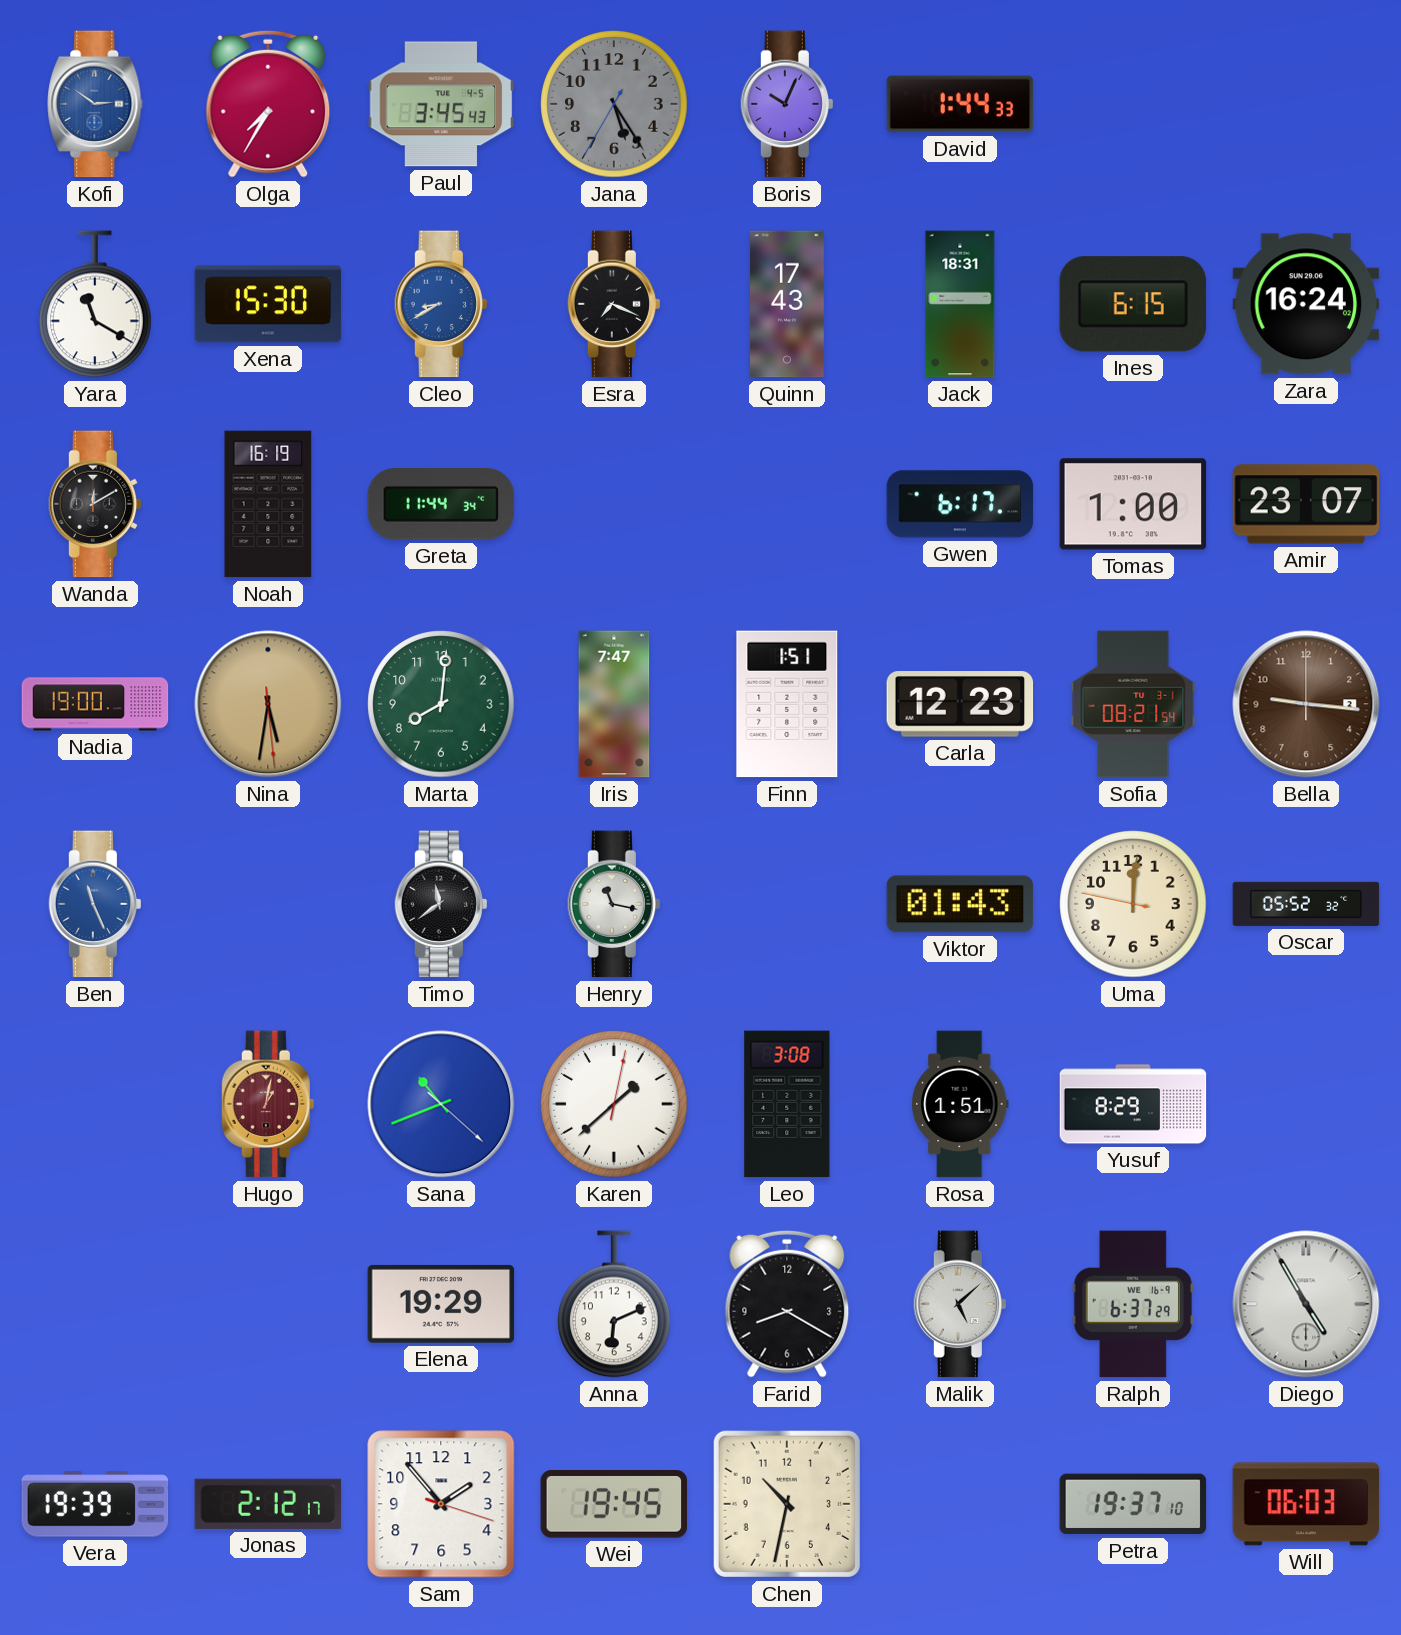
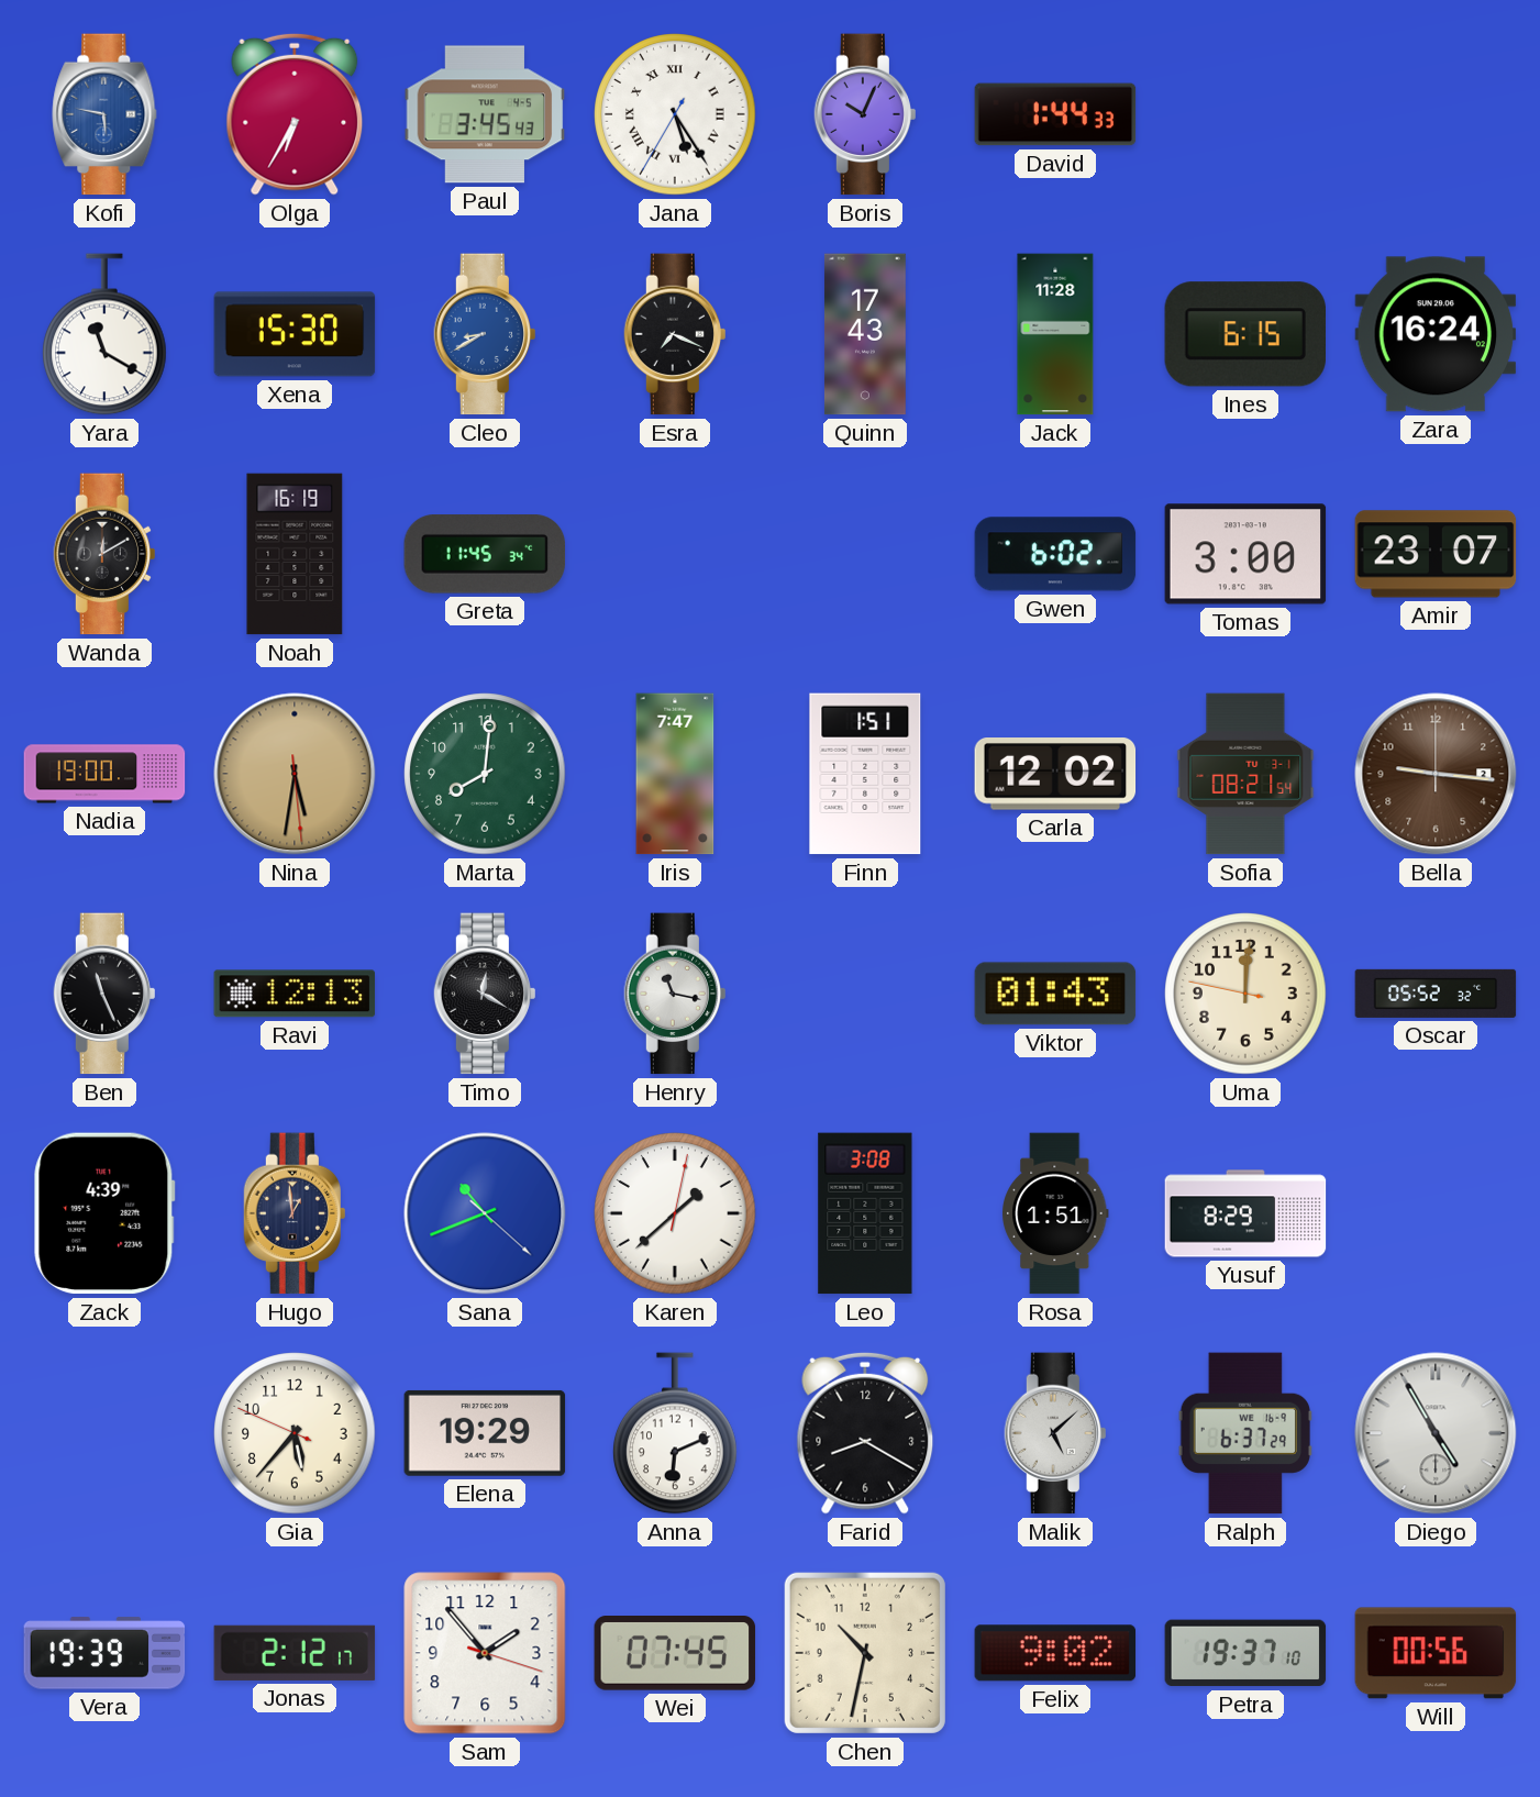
Kofi: 2:51 -> 5:47 (104, 114)
Olga: 7:35 -> 6:35 (295, 114)
Jana dial: grey -> white (675, 114)
Jana numerals: Arabic -> Roman (675, 114)
Jack: 18:31 -> 11:28 (1055, 334)
Greta: 11:44 -> 11:45 (485, 554)
Gwen: 6:17 -> 6:02 (1055, 554)
Tomas: 1:00 -> 3:00 (1245, 554)
Carla: 12:23 -> 12:02 (1055, 775)
Ben dial: blue -> black (103, 994)
Ravi: none -> 12:13 (295, 994)
Timo: 11:39 -> 12:20 (484, 994)
Zack: none -> 4:39 (104, 1213)
Hugo: 1:02 -> 12:59 (293, 1213)
Hugo dial: burgundy -> navy (293, 1213)
Gia: none -> 5:36 (295, 1433)
Wei: 19:45 -> 07:45 (675, 1653)
Felix: none -> 9:02 (1055, 1653)
Will: 06:03 -> 00:56 (1436, 1653)
